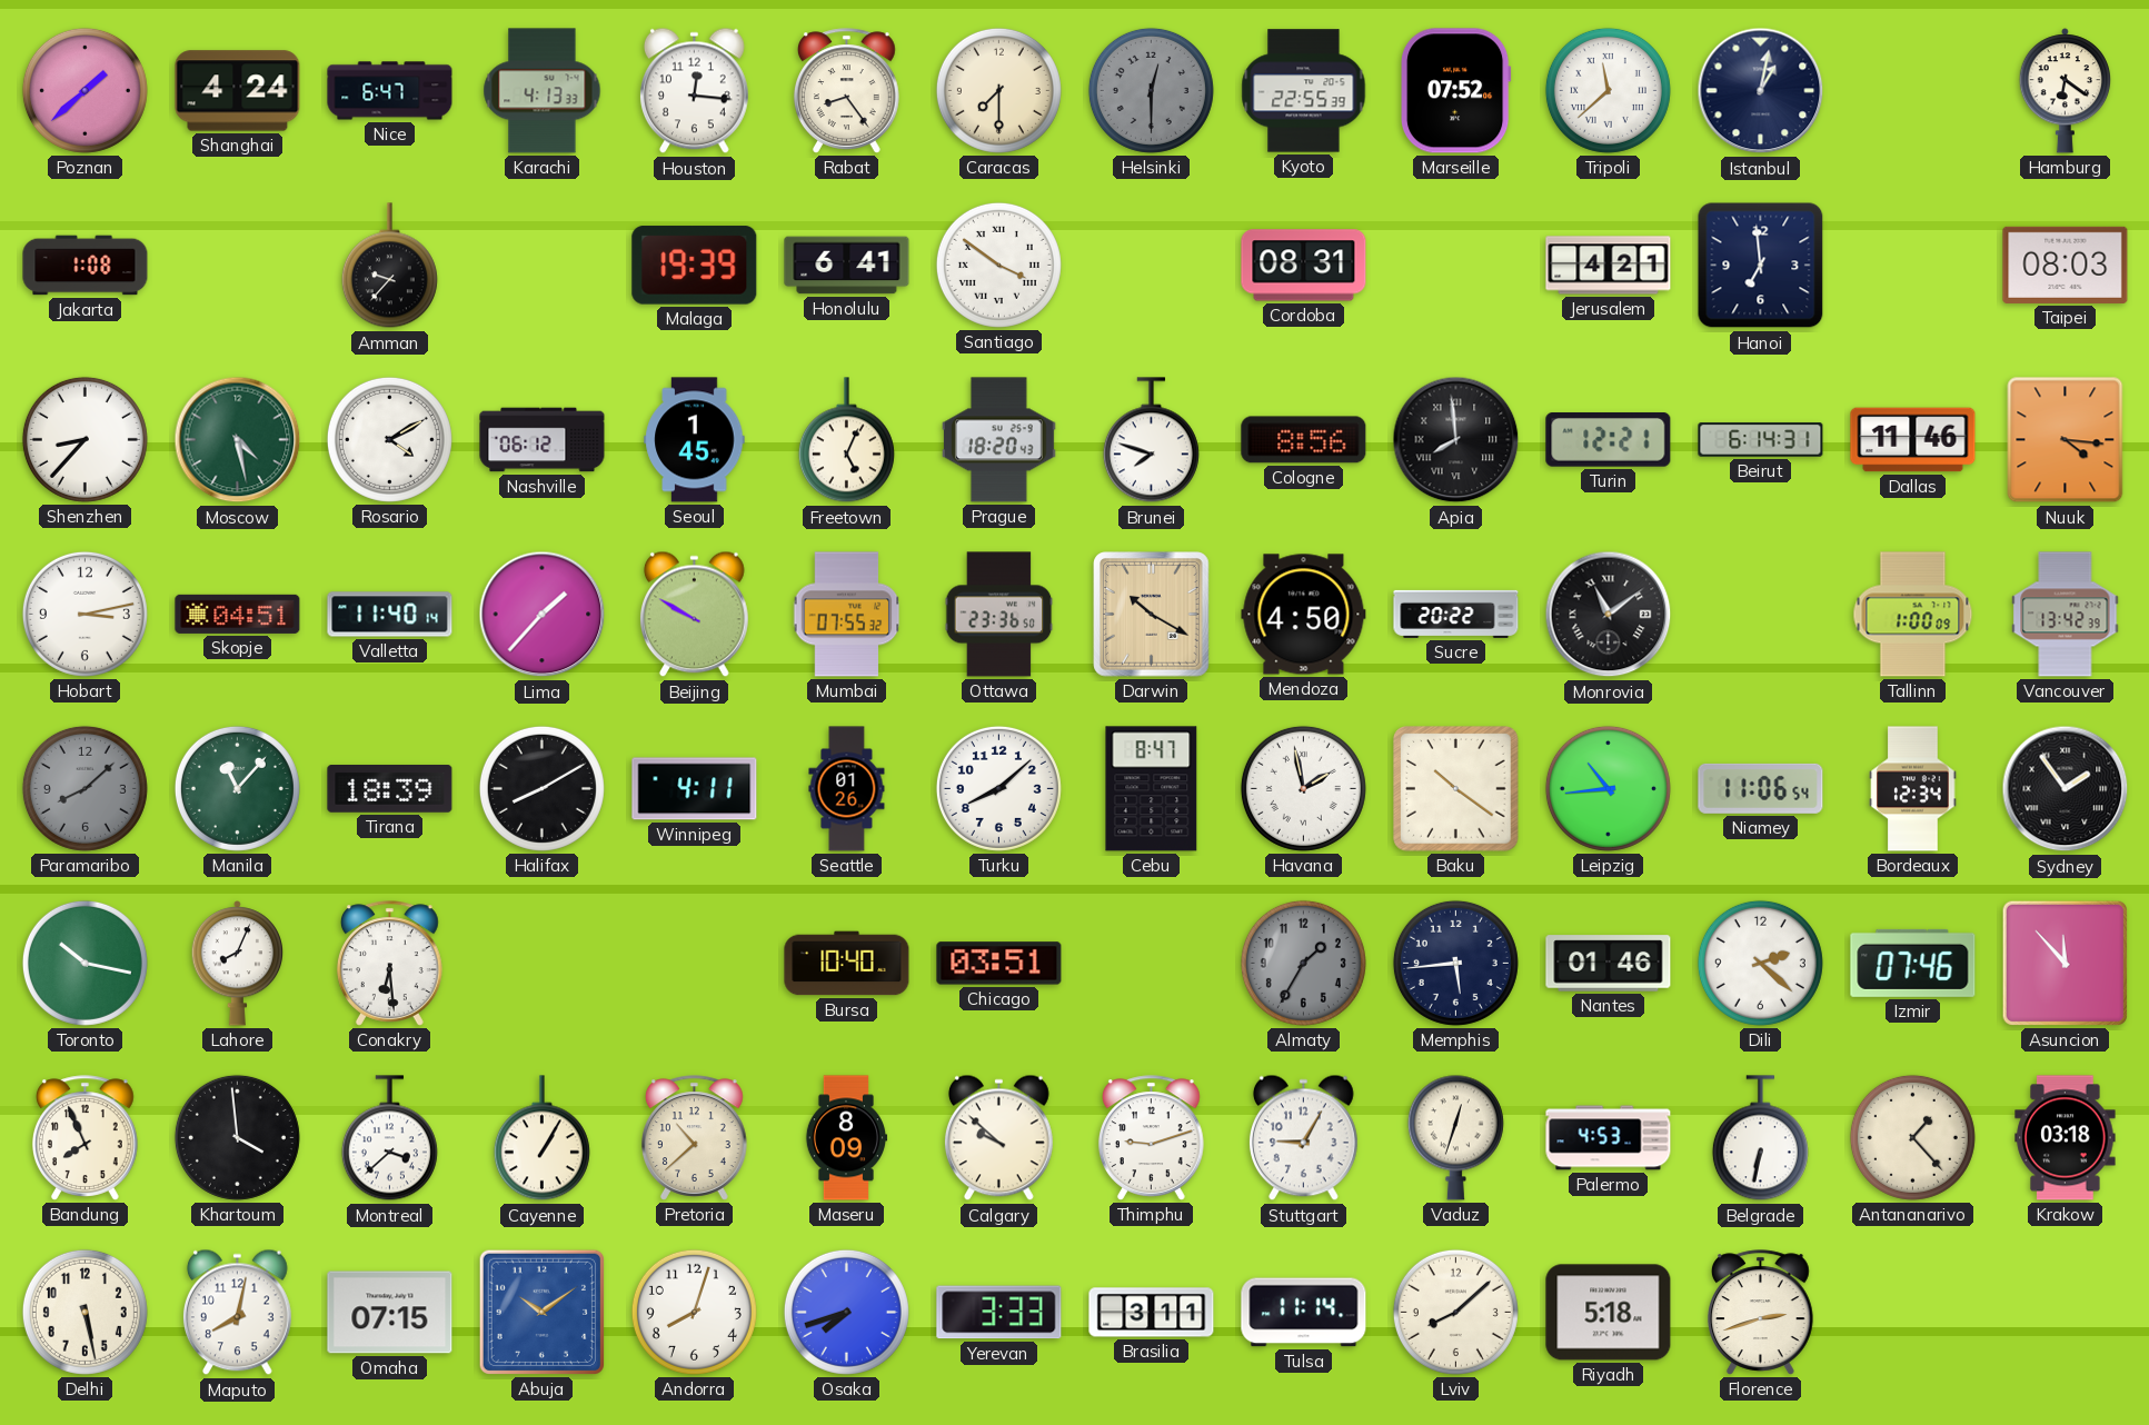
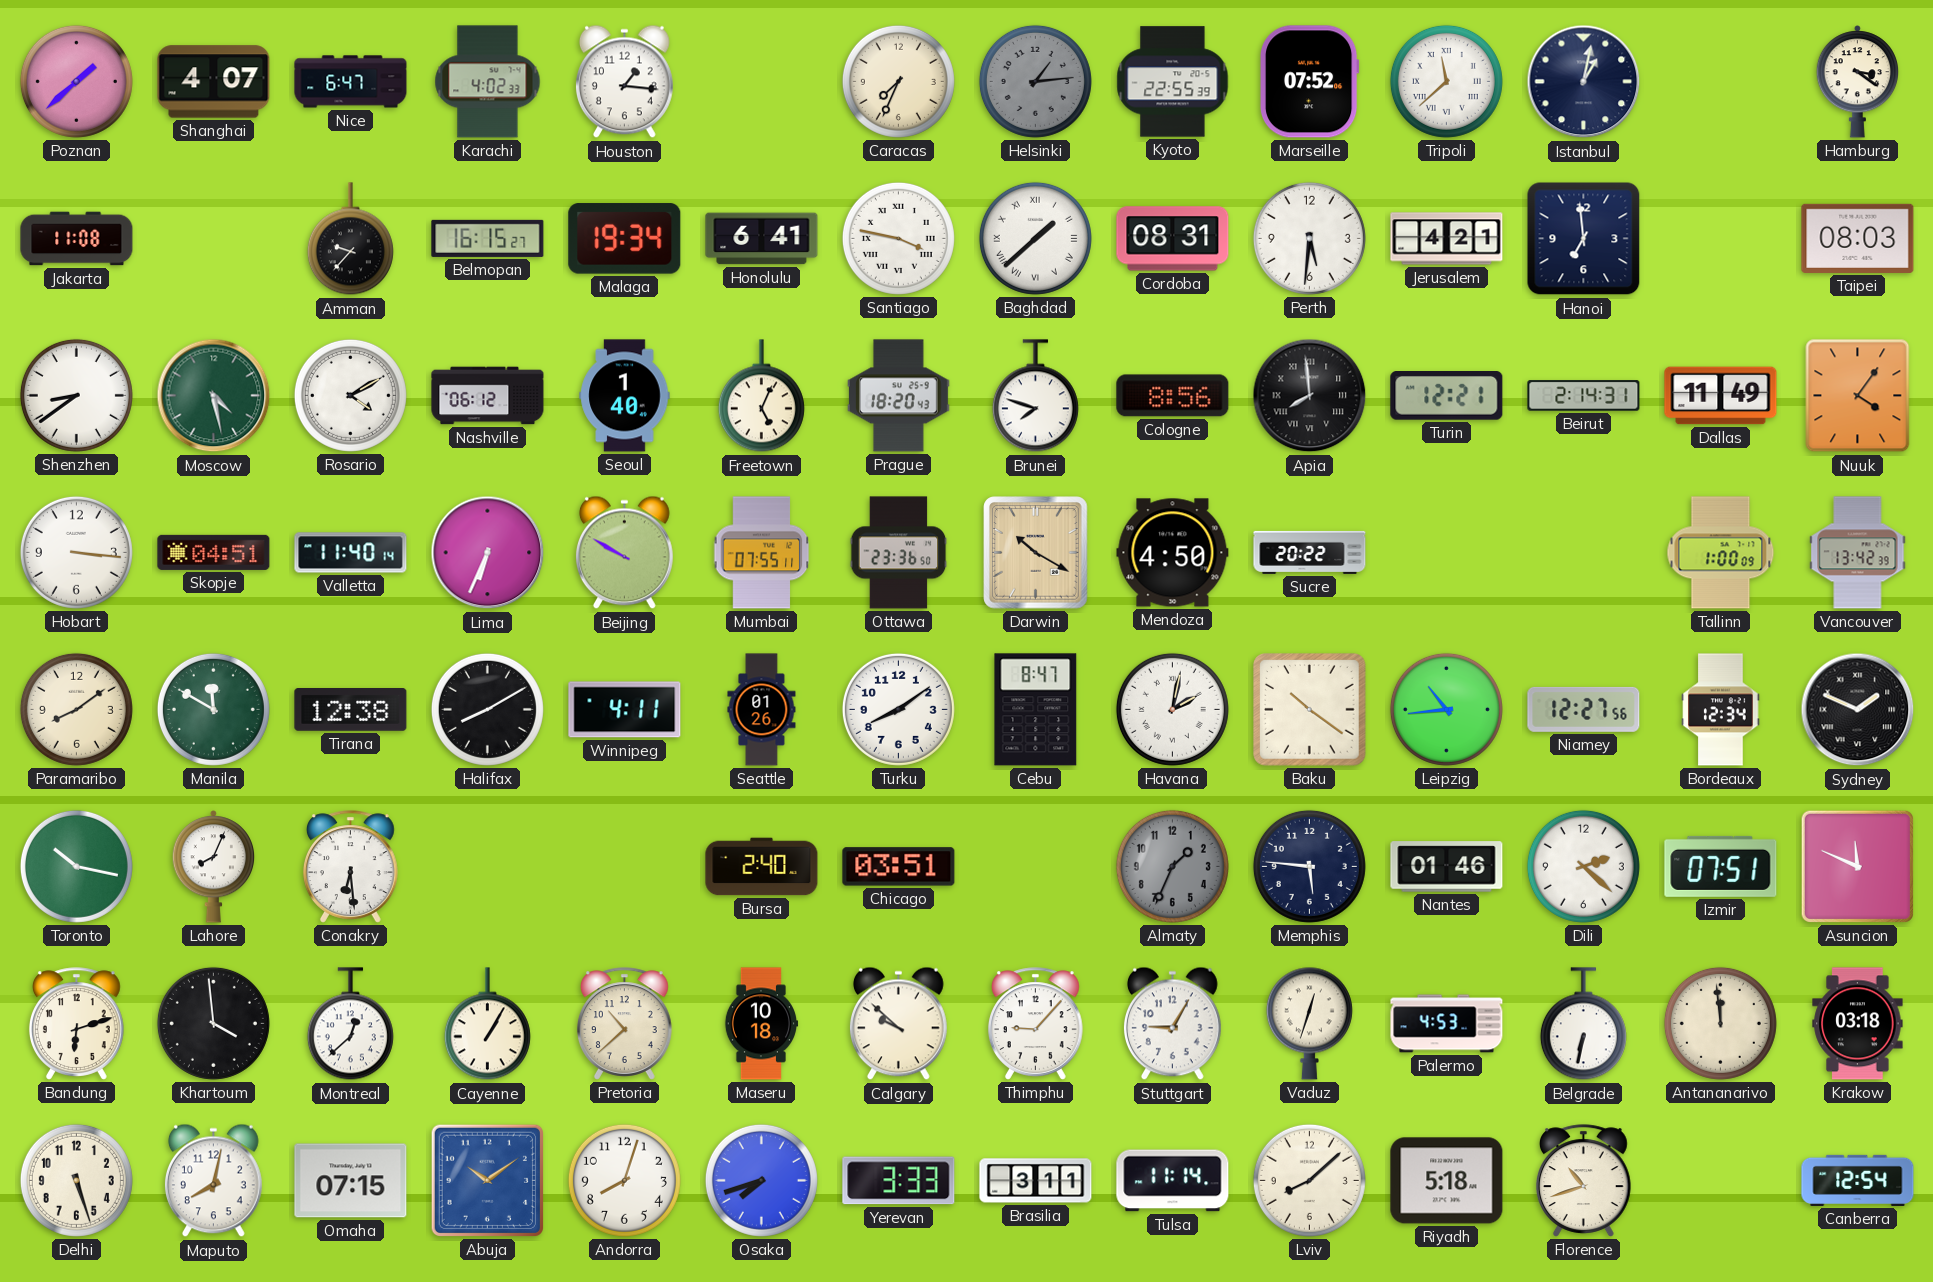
Shanghai: 4:24 -> 4:07 (214, 82)
Karachi: 4:13 -> 4:02 (488, 82)
Houston: 12:16 -> 1:16 (624, 82)
Rabat: 8:24 -> none (846, 91)
Caracas: 7:30 -> 7:34 (898, 81)
Helsinki: 12:30 -> 1:14 (1035, 81)
Hamburg: 6:21 -> 3:21 (1858, 82)
Jakarta: 1:08 -> 11:08 (77, 239)
Belmopan: none -> 16:15 (488, 238)
Malaga: 19:39 -> 19:34 (625, 239)
Santiago: 3:51 -> 3:47 (898, 238)
Baghdad: none -> 1:38 (1035, 238)
Perth: none -> 5:31 (1309, 238)
Shenzhen: 8:37 -> 8:39 (76, 395)
Seoul: 1:45 -> 1:40 (625, 396)
Beirut: 6:14 -> 2:14 (1584, 396)
Dallas: 11:46 -> 11:49 (1721, 396)
Nuuk: 4:16 -> 4:06 (1858, 396)
Hobart: 3:13 -> 3:16 (76, 552)
Lima: 1:37 -> 6:34 (488, 553)
Mumbai: 07:55:32 -> 07:55:11 (762, 553)
Monrovia: 11:09 -> none (1609, 615)
Paramaribo: 8:08 -> 8:09 (76, 709)
Paramaribo dial: grey -> cream (76, 709)
Manila: 11:07 -> 11:50 (213, 709)
Tirana: 18:39 -> 12:38 (351, 710)
Turku: 8:08 -> 8:09 (898, 709)
Havana: 1:58 -> 2:02 (1172, 709)
Niamey: 11:06 -> 12:27 (1584, 709)
Sydney: 1:54 -> 1:49 (1858, 710)
Bursa: 10:40 -> 2:40 (762, 867)
Almaty: 1:35 -> 1:34 (1172, 866)
Memphis: 5:44 -> 5:46 (1309, 866)
Izmir: 07:46 -> 07:51 (1721, 866)
Asuncion: 11:53 -> 11:49 (1857, 866)
Bandung: 7:56 -> 6:12 (76, 1024)
Montreal: 3:38 -> 12:38 (350, 1024)
Maseru: 8:09 -> 10:18 (761, 1024)
Thimphu: 9:12 -> 9:07 (1035, 1024)
Antananarivo: 1:23 -> 11:59 (1720, 1023)
Delhi: 5:28 -> 5:27 (76, 1180)
Florence: 2:42 -> 10:42 (1583, 1181)
Canberra: none -> 12:54 (1858, 1180)
